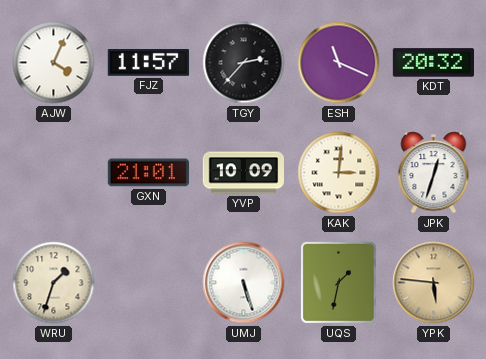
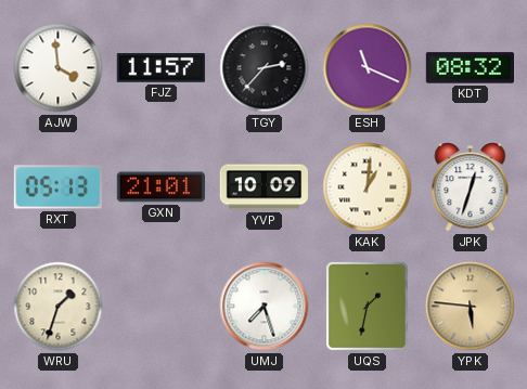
AJW: 4:04 -> 3:59 (59, 68)
KDT: 20:32 -> 08:32 (470, 68)
RXT: none -> 05:13 (57, 187)
KAK: 3:01 -> 1:01 (368, 187)
UMJ: 5:27 -> 7:27 (265, 307)
